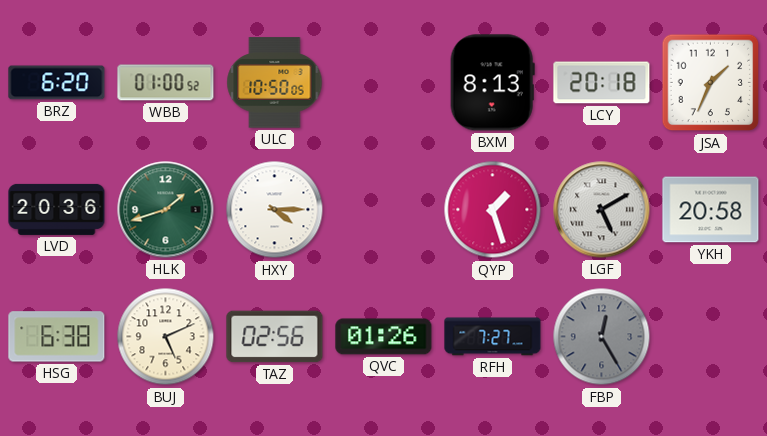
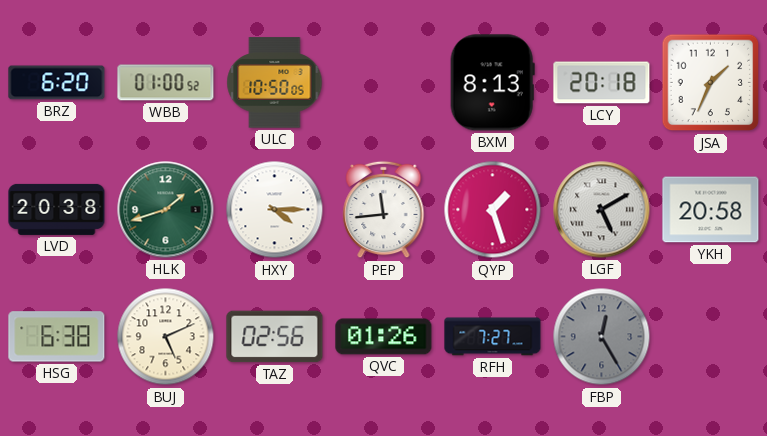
LVD: 20:36 -> 20:38 (57, 209)
PEP: none -> 11:44 (384, 210)
